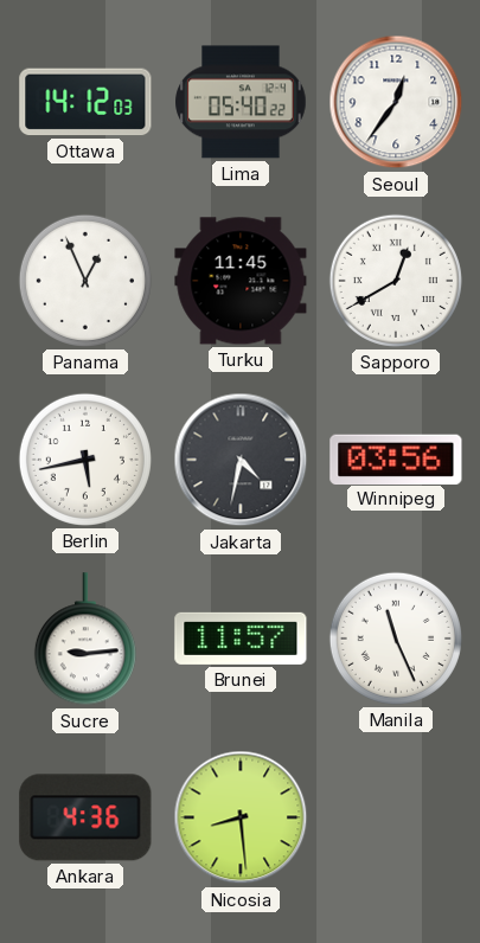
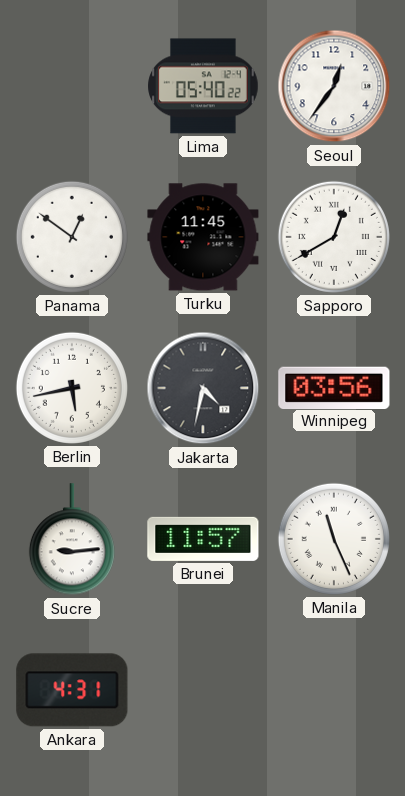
Ottawa: 14:12 -> none (85, 102)
Panama: 12:56 -> 12:51 (72, 237)
Ankara: 4:36 -> 4:31 (72, 690)
Nicosia: 8:29 -> none (241, 817)
